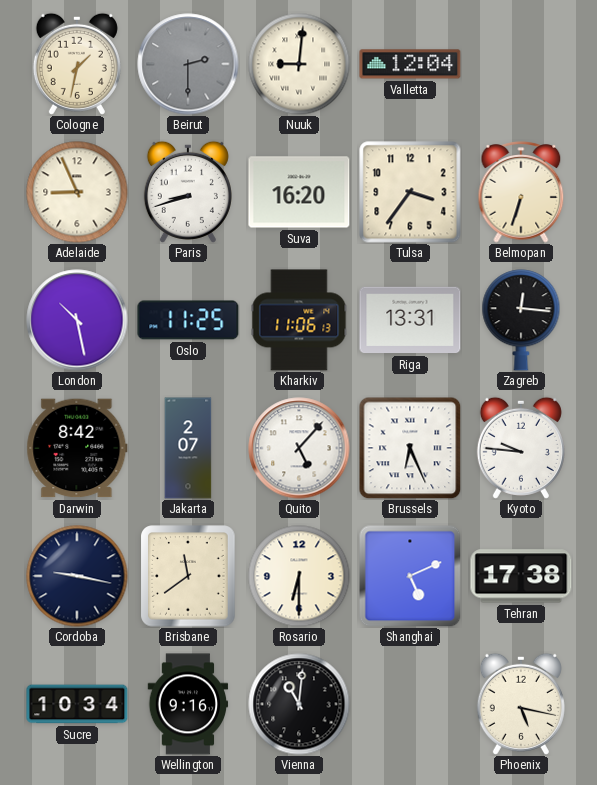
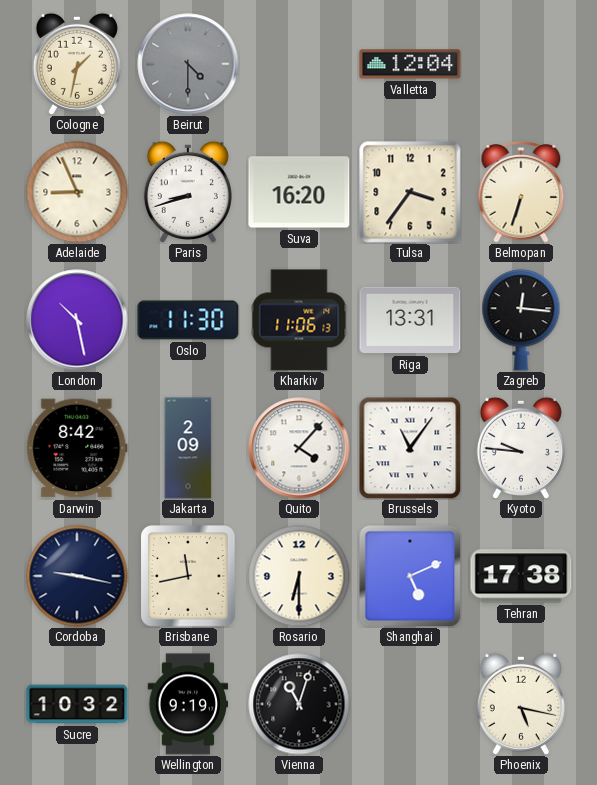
Beirut: 2:30 -> 4:30 (188, 64)
Nuuk: 9:01 -> none (299, 64)
Oslo: 11:25 -> 11:30 (188, 320)
Jakarta: 2:07 -> 2:09 (188, 448)
Quito: 5:07 -> 4:07 (299, 448)
Brussels: 6:26 -> 11:06 (410, 448)
Brisbane: 11:39 -> 11:43 (188, 576)
Sucre: 10:34 -> 10:32 (77, 704)
Wellington: 9:16 -> 9:19 (188, 704)
Vienna: 11:01 -> 11:03 (299, 704)
